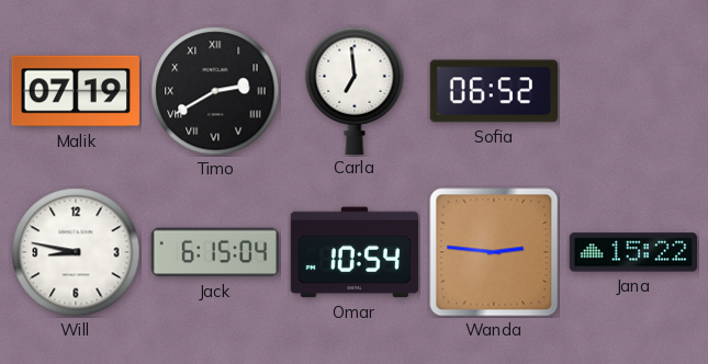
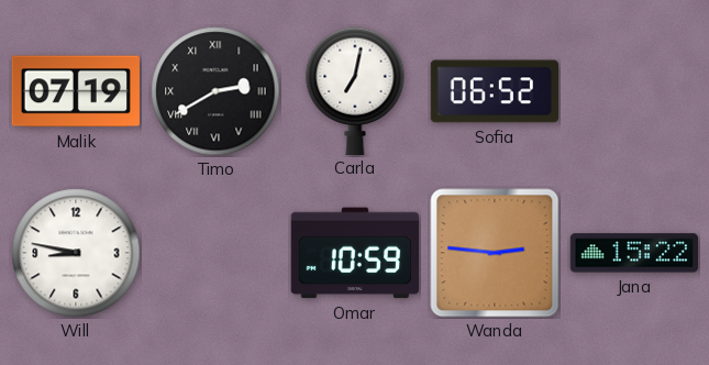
Carla: 6:59 -> 7:02 (355, 90)
Jack: 6:15 -> none (214, 252)
Omar: 10:54 -> 10:59 (354, 253)
